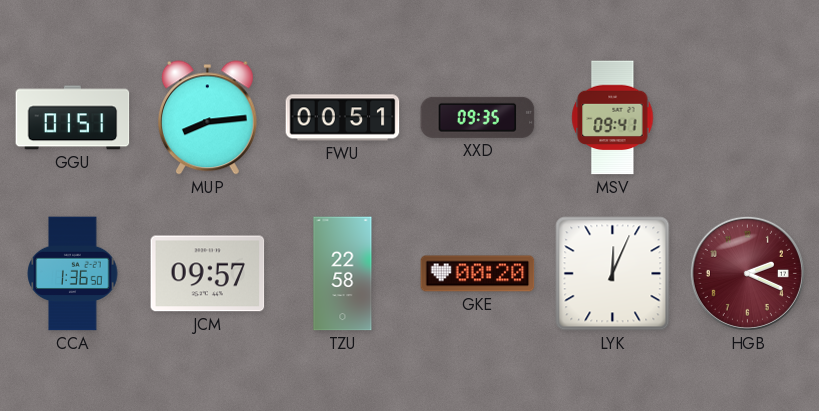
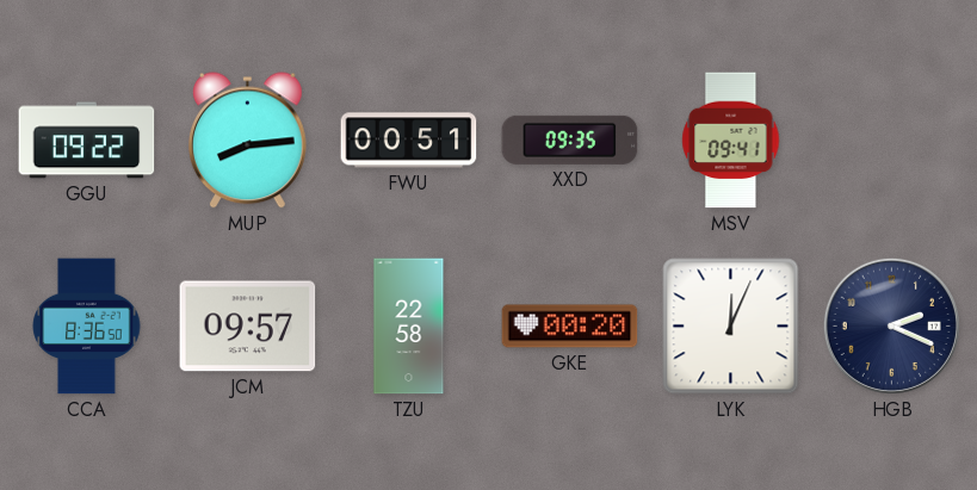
GGU: 01:51 -> 09:22 (87, 141)
CCA: 1:36 -> 8:36 (87, 327)
HGB dial: burgundy -> navy (891, 325)
